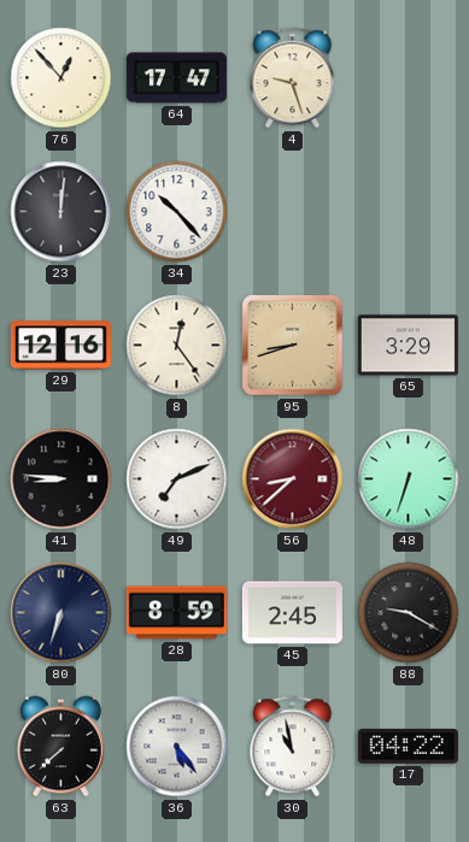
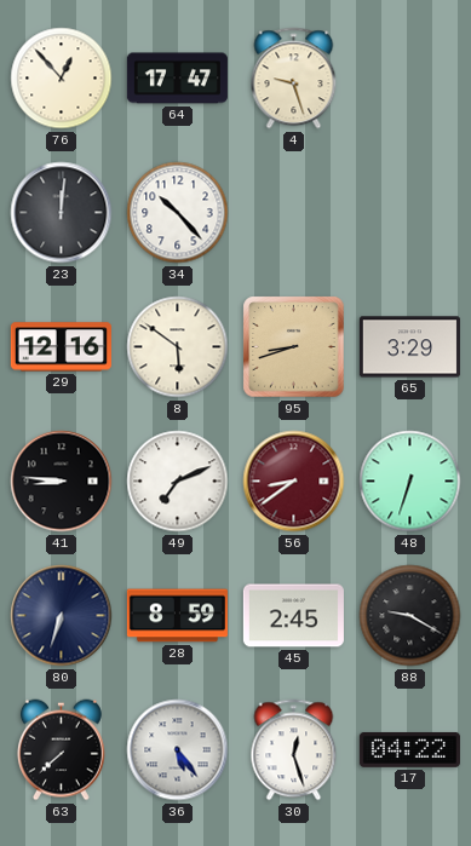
8: 12:24 -> 5:51 (178, 347)
56: 8:38 -> 8:39 (294, 482)
30: 10:58 -> 12:27 (294, 750)
